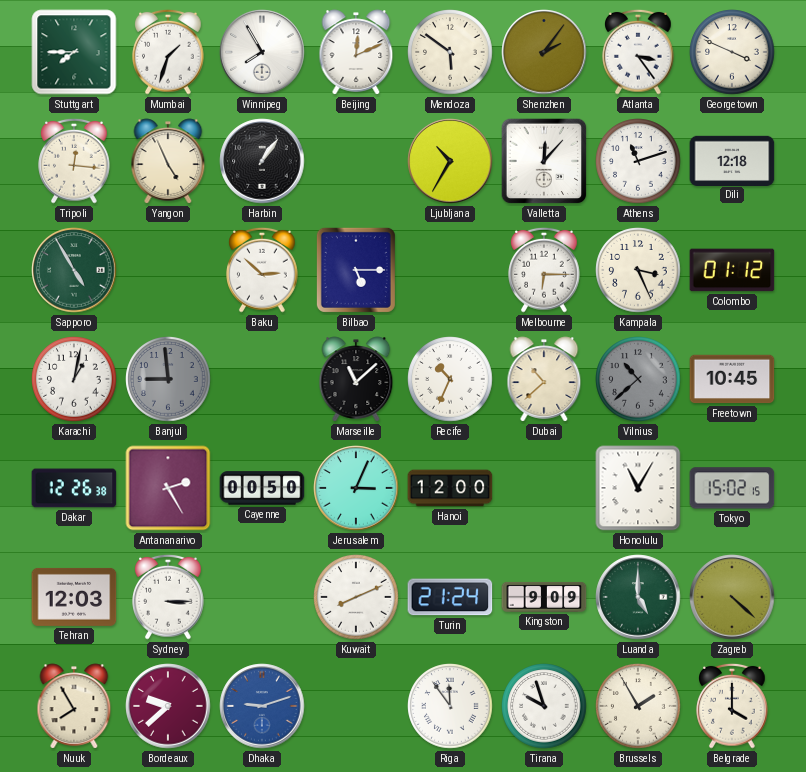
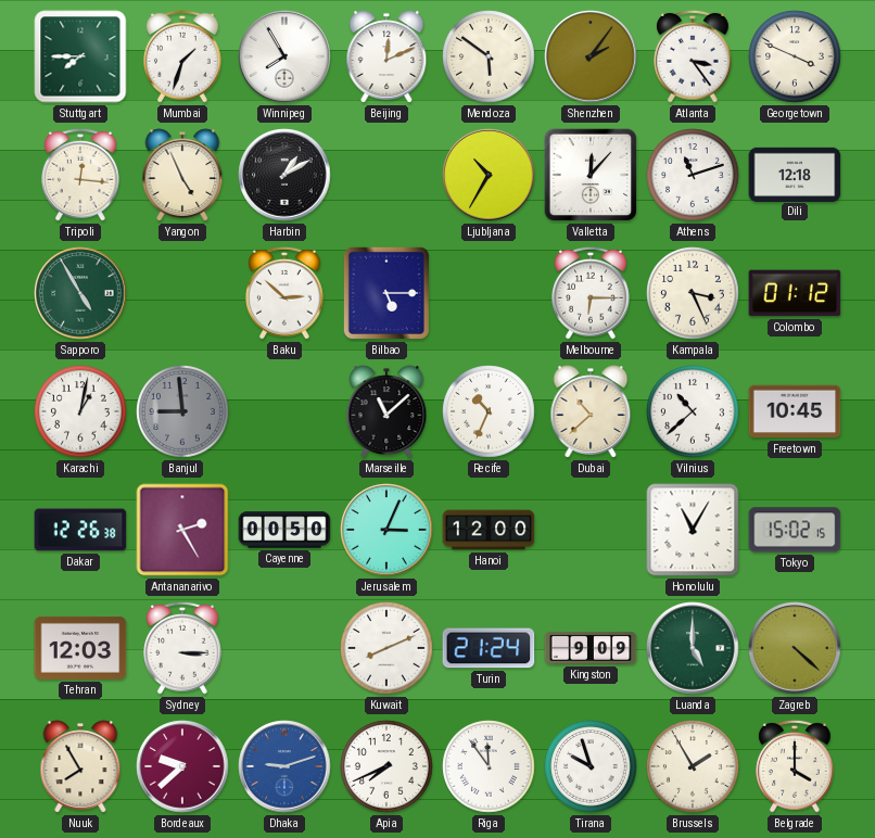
Harbin: 1:06 -> 1:10 (284, 175)
Vilnius dial: grey -> white (693, 411)
Apia: none -> 7:41 (386, 766)
